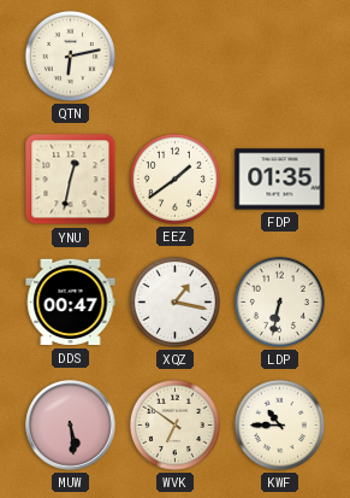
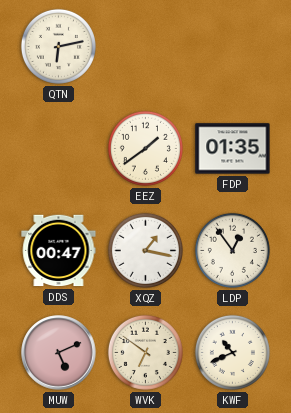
YNU: 12:32 -> none (71, 180)
LDP: 6:32 -> 12:54 (232, 250)
MUW: 5:29 -> 5:11 (59, 353)
KWF: 10:45 -> 10:41 (232, 352)
